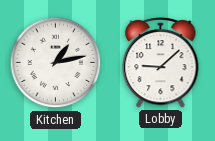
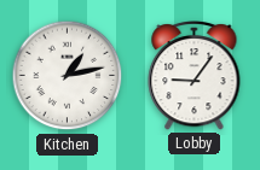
Lobby: 9:08 -> 9:06 (195, 75)
